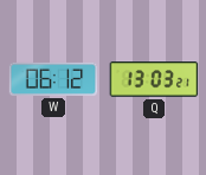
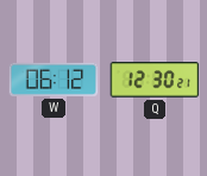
Q: 13:03 -> 12:30 (155, 80)
